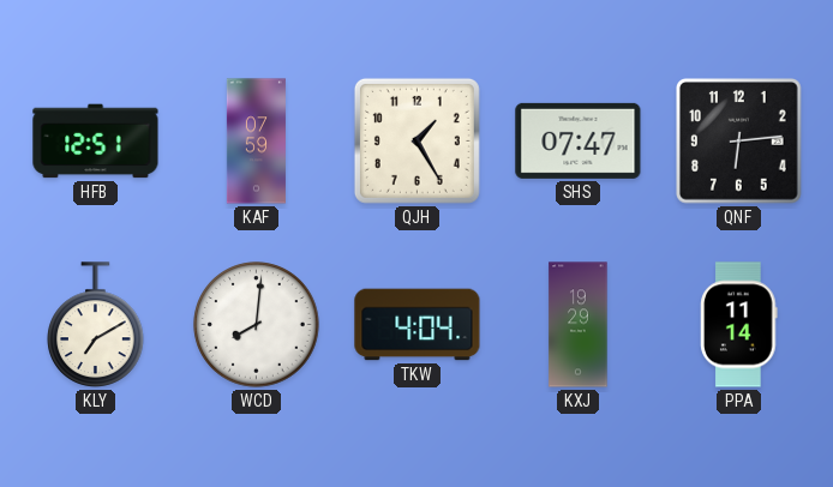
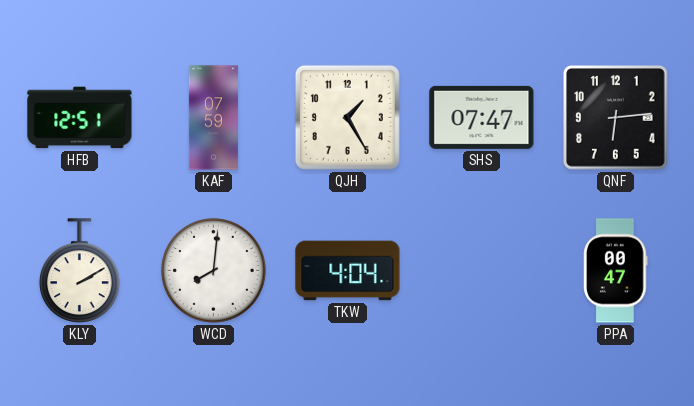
KLY: 7:10 -> 2:10 (80, 271)
KXJ: 19:29 -> none (579, 325)
PPA: 11:14 -> 00:47 (616, 271)
